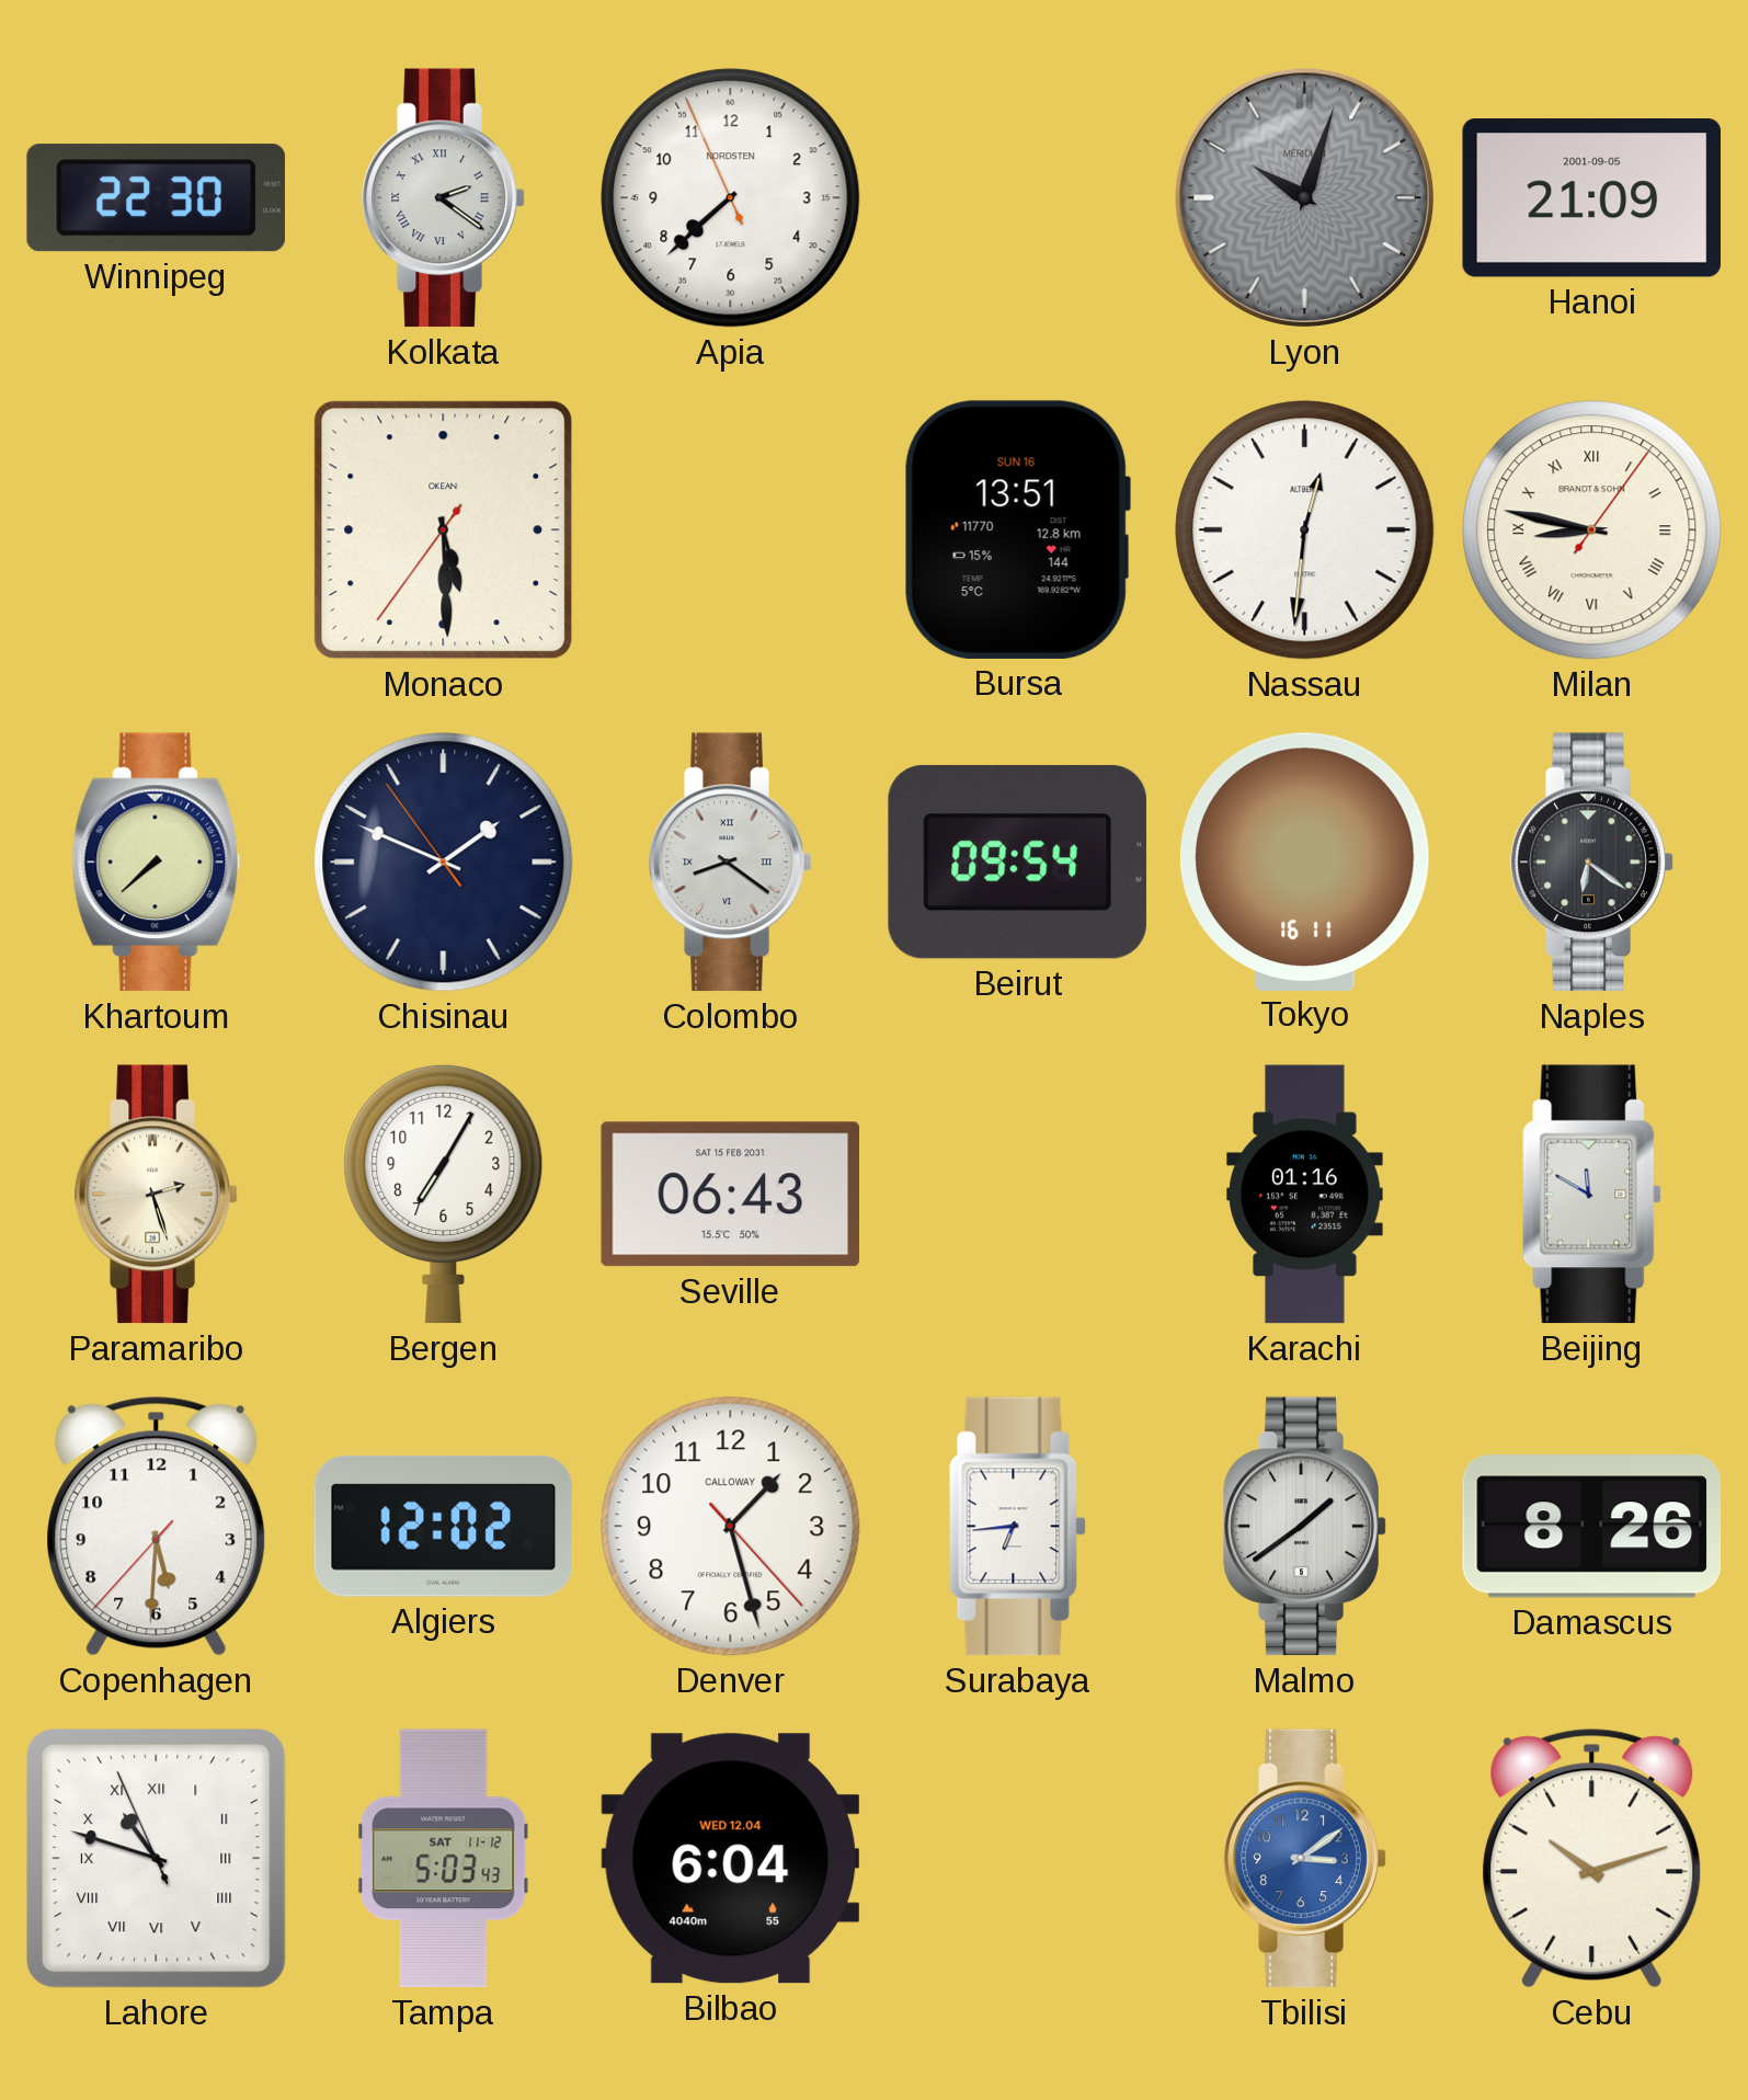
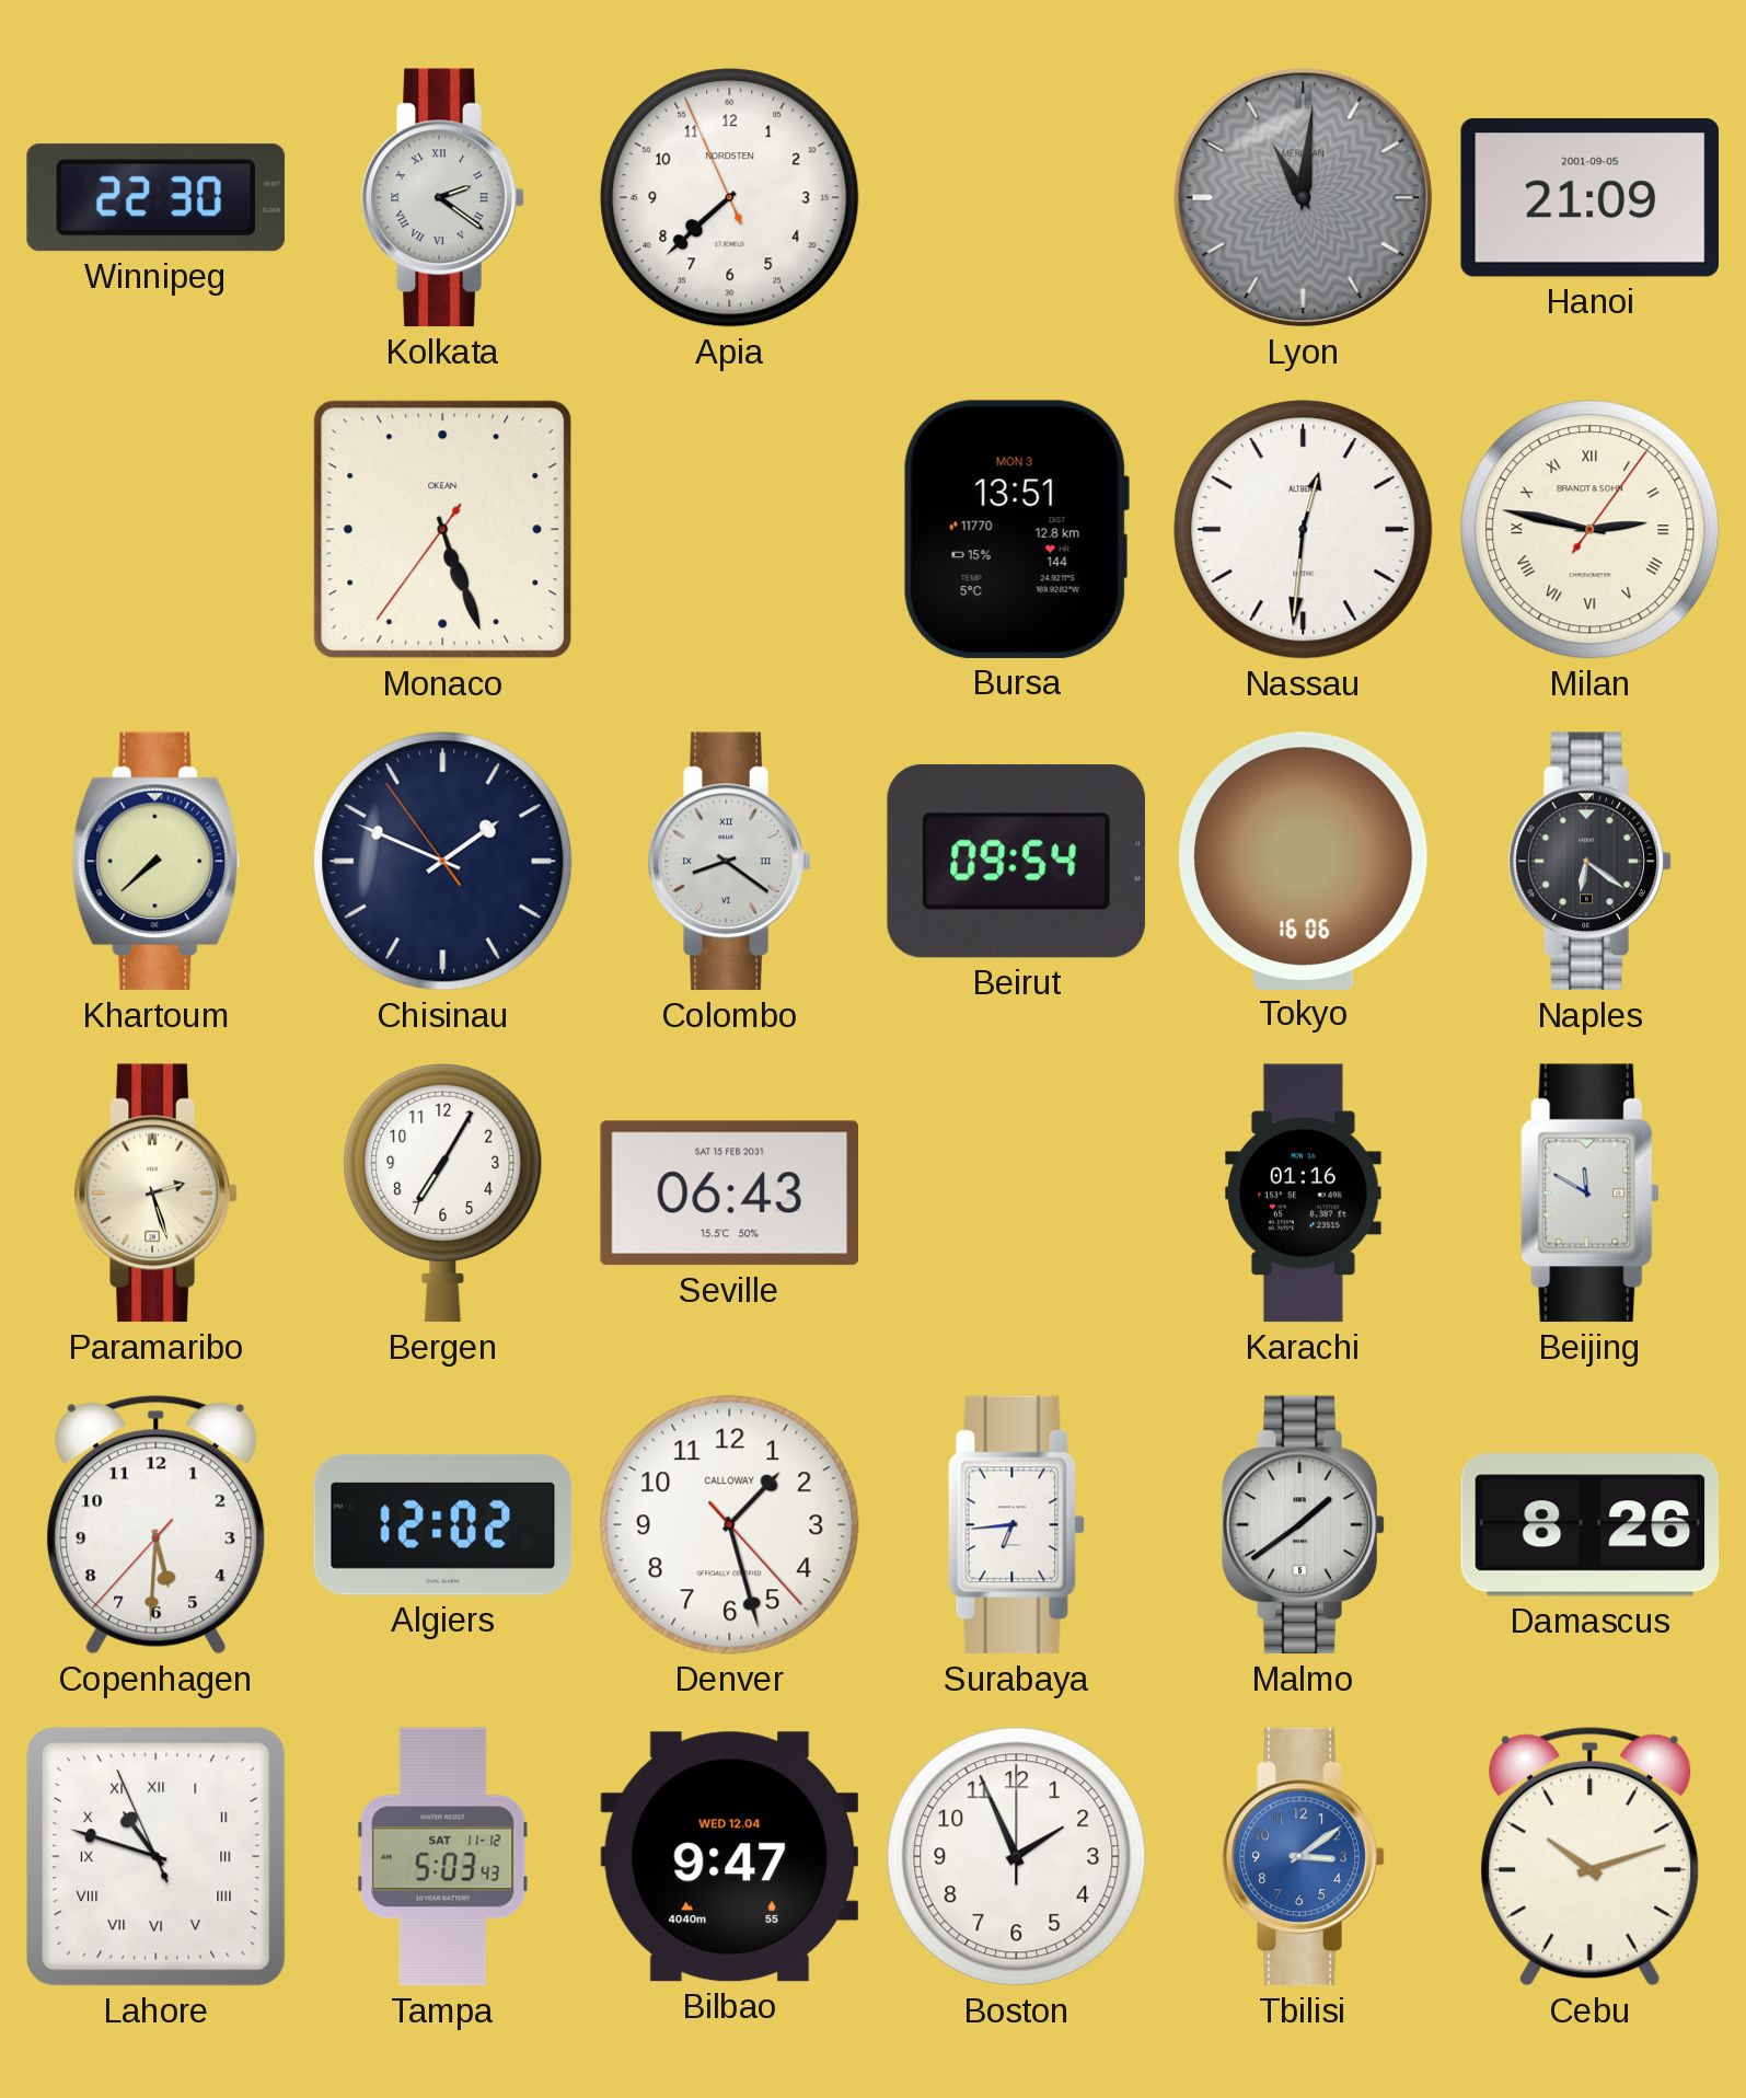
Lyon: 10:03 -> 11:01 (1304, 198)
Monaco: 5:29 -> 5:26 (443, 530)
Bursa date: SUN 16 -> MON 3 (1016, 529)
Milan: 8:47 -> 2:47 (1591, 530)
Tokyo: 16:11 -> 16:06 (1303, 861)
Bilbao: 6:04 -> 9:47 (730, 1857)
Boston: none -> 1:56 (1017, 1857)
